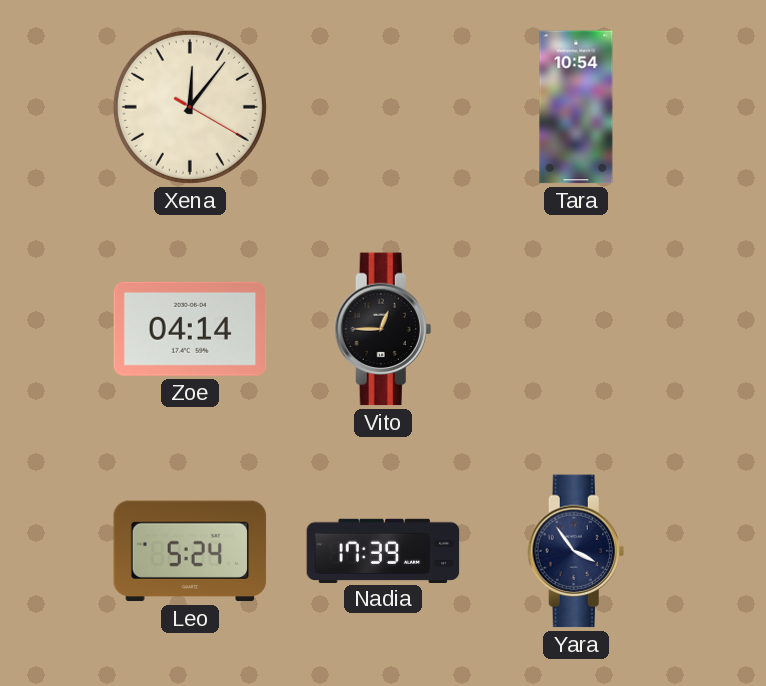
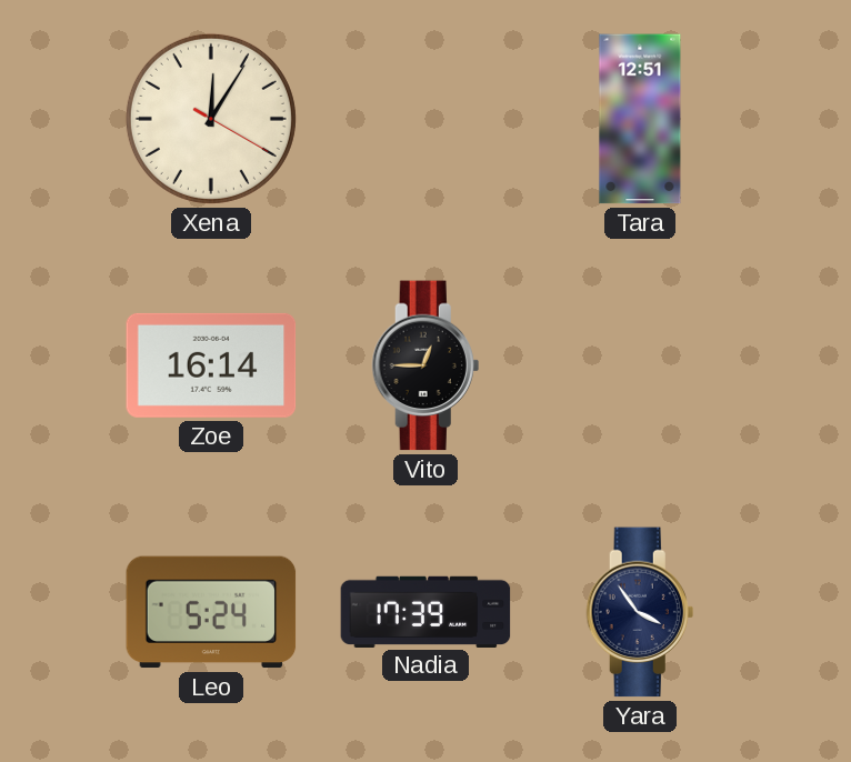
Xena: 12:06 -> 12:05 (211, 119)
Tara: 10:54 -> 12:51 (640, 119)
Zoe: 04:14 -> 16:14 (211, 365)
